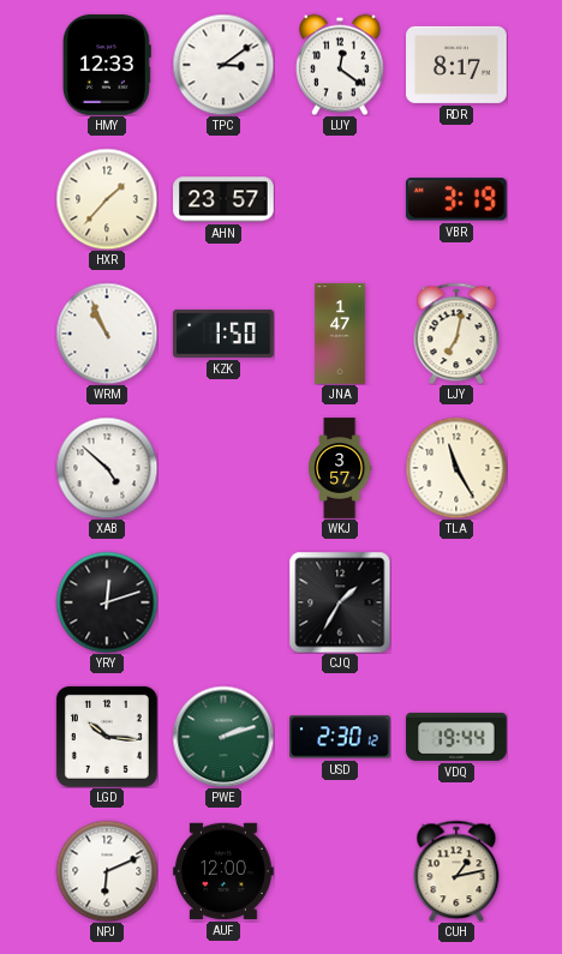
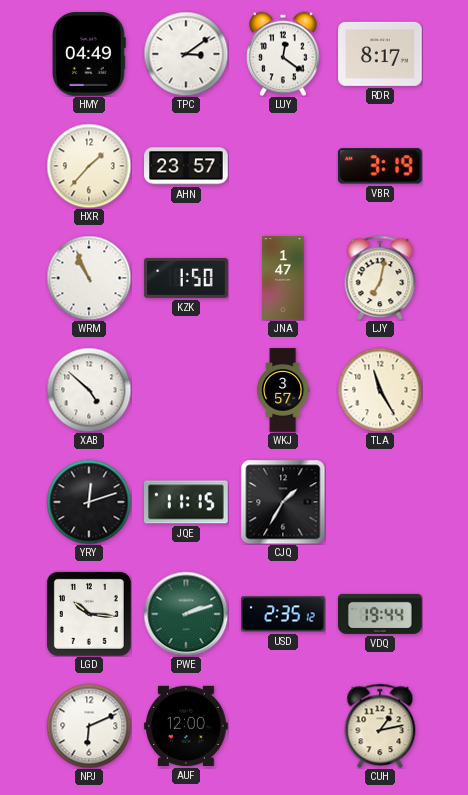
HMY: 12:33 -> 04:49 (89, 54)
JQE: none -> 11:15 (187, 502)
USD: 2:30 -> 2:35 (283, 614)
